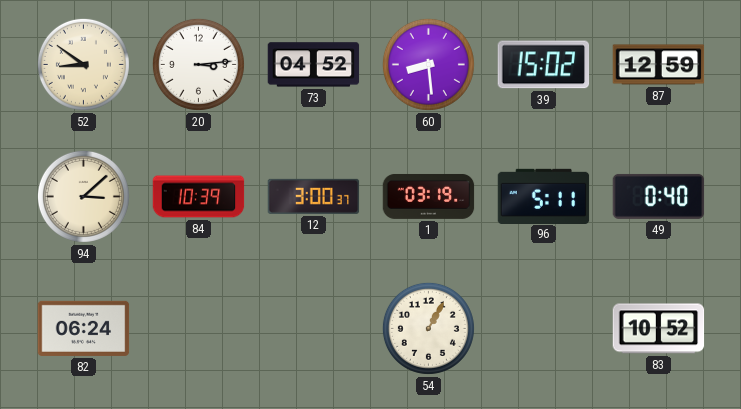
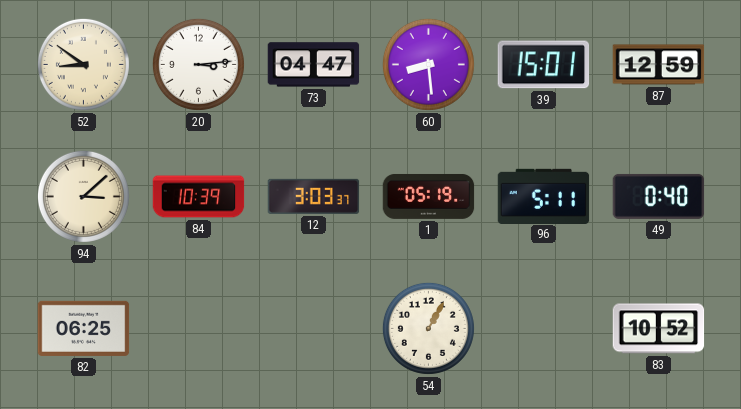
73: 04:52 -> 04:47 (314, 65)
39: 15:02 -> 15:01 (544, 65)
12: 3:00 -> 3:03 (314, 196)
1: 03:19 -> 05:19 (429, 196)
82: 06:24 -> 06:25 (84, 328)
